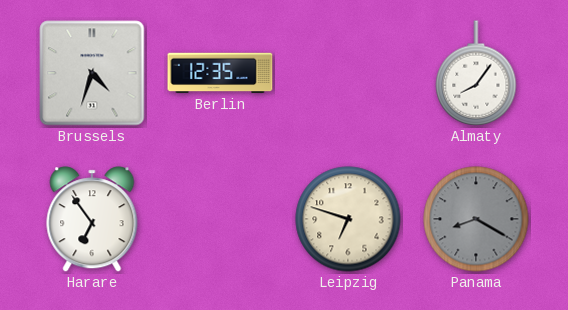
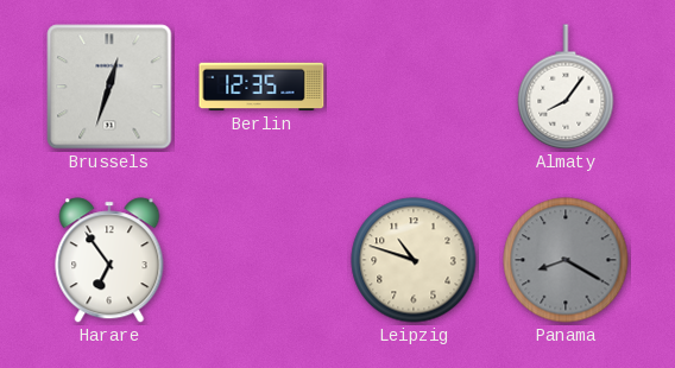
Brussels: 4:33 -> 12:33 (109, 87)
Leipzig: 6:48 -> 10:48 (414, 260)
